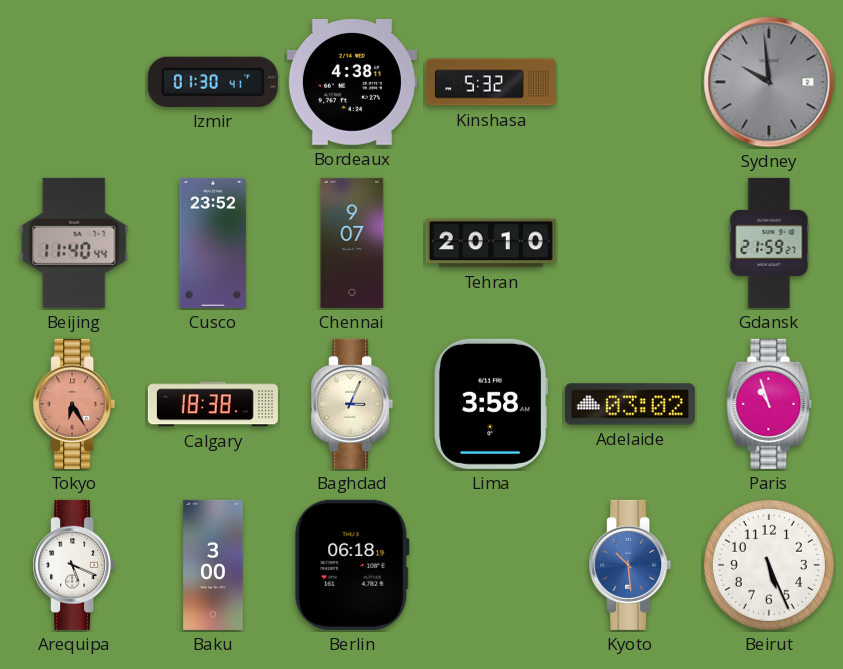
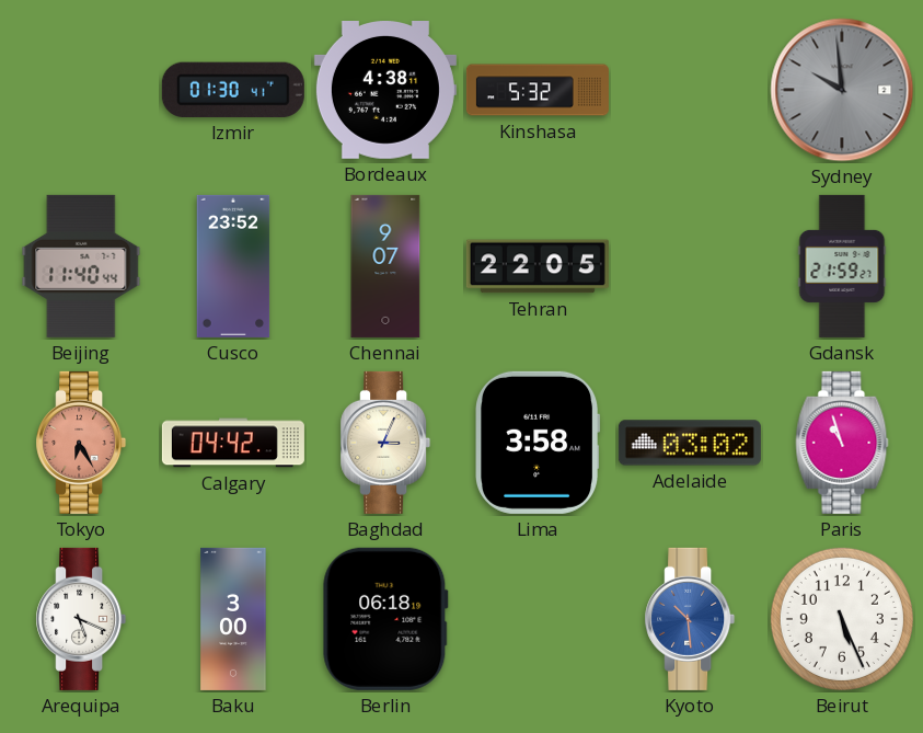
Tehran: 20:10 -> 22:05 (538, 266)
Calgary: 18:38 -> 04:42 (233, 443)
